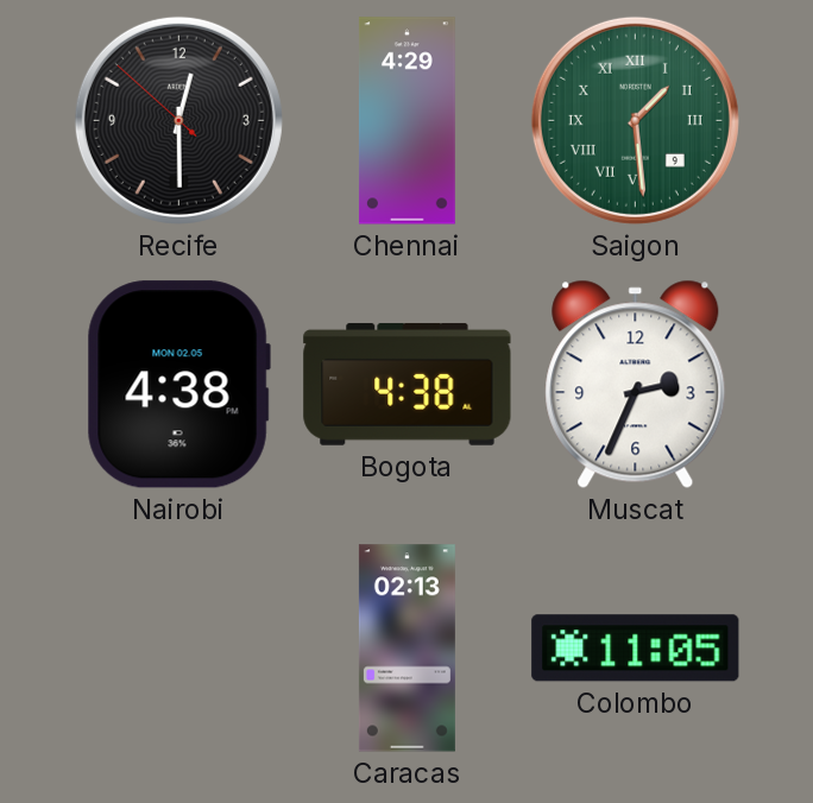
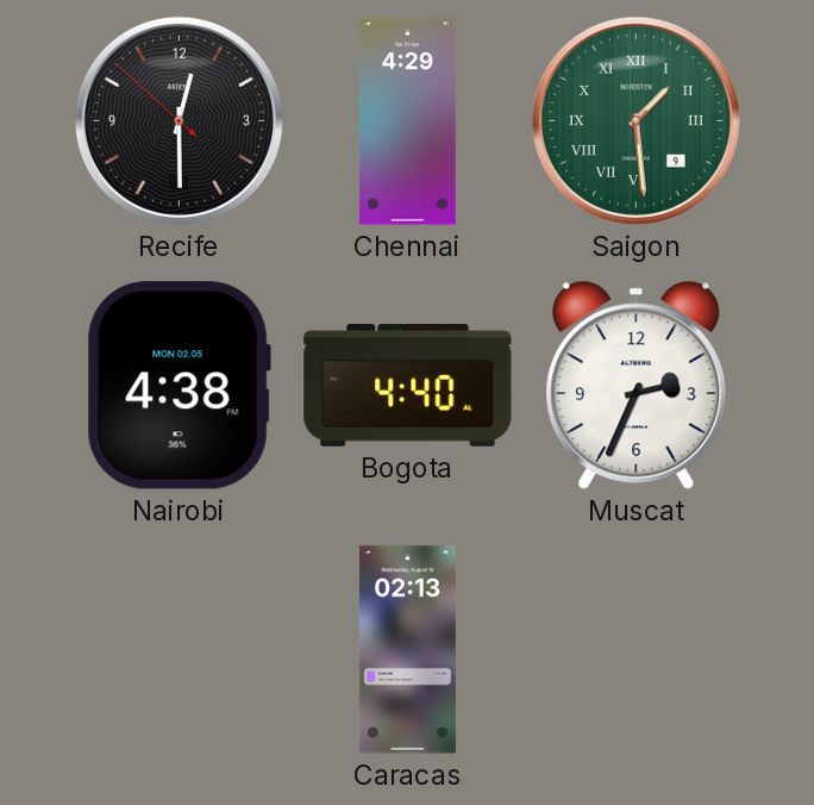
Bogota: 4:38 -> 4:40 (408, 385)
Colombo: 11:05 -> none (636, 649)
